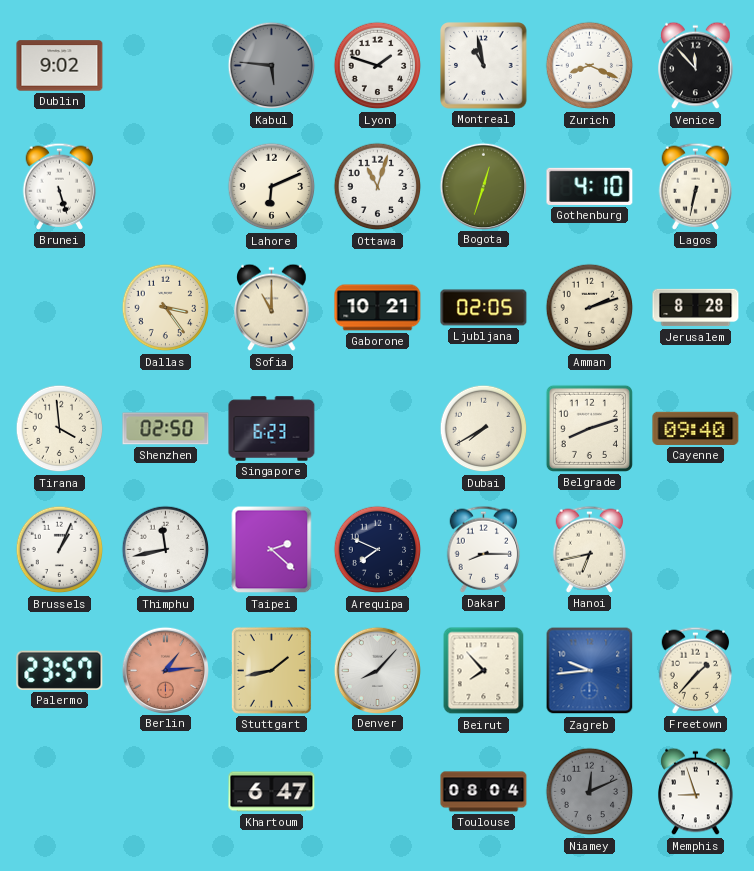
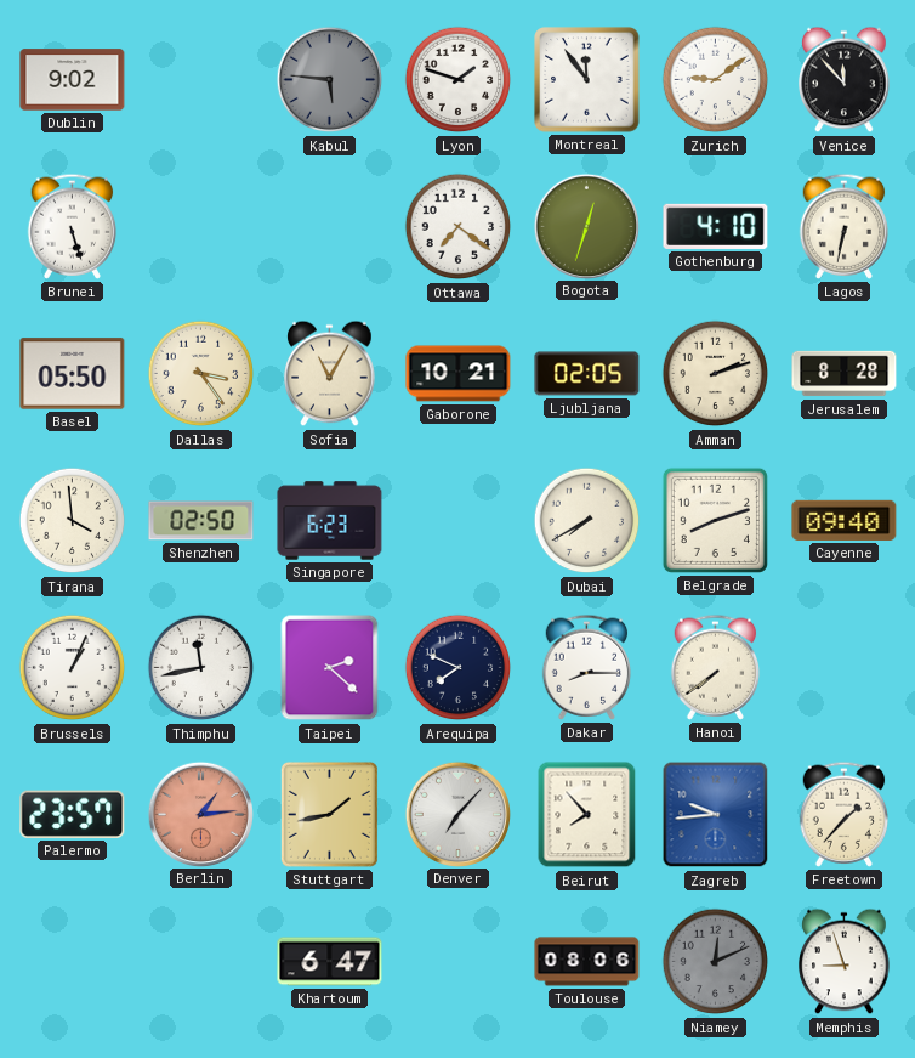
Montreal: 10:58 -> 11:54 (587, 80)
Zurich: 8:19 -> 9:09 (716, 80)
Lahore: 6:11 -> none (272, 187)
Ottawa: 11:03 -> 7:21 (459, 227)
Basel: none -> 05:50 (73, 374)
Sofia: 11:00 -> 11:05 (330, 374)
Hanoi: 6:43 -> 7:39 (716, 667)
Denver: 8:07 -> 7:07 (457, 814)
Toulouse: 08:04 -> 08:06 (587, 962)
